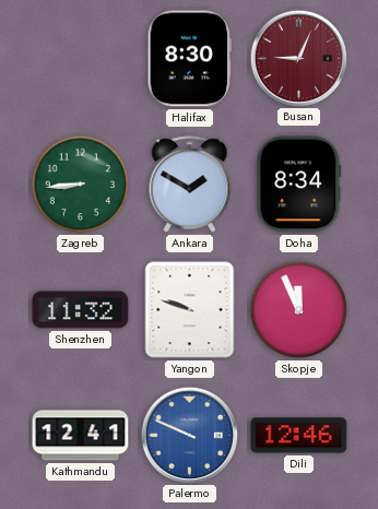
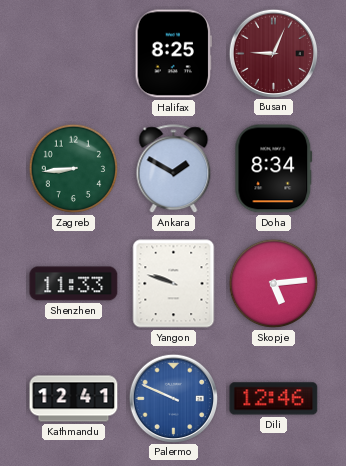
Halifax: 8:30 -> 8:25 (173, 54)
Shenzhen: 11:32 -> 11:33 (74, 284)
Skopje: 11:56 -> 5:14 (274, 284)
